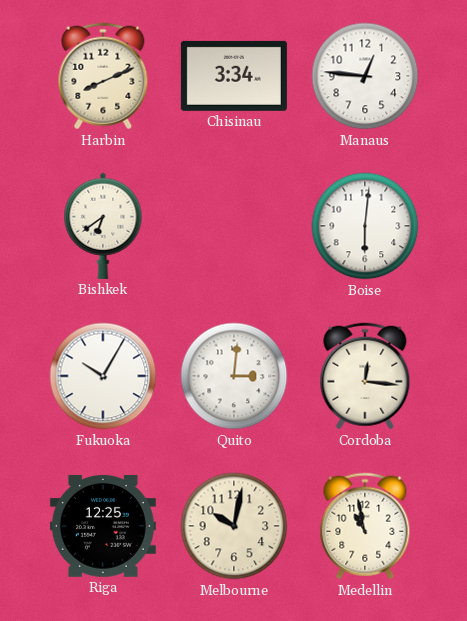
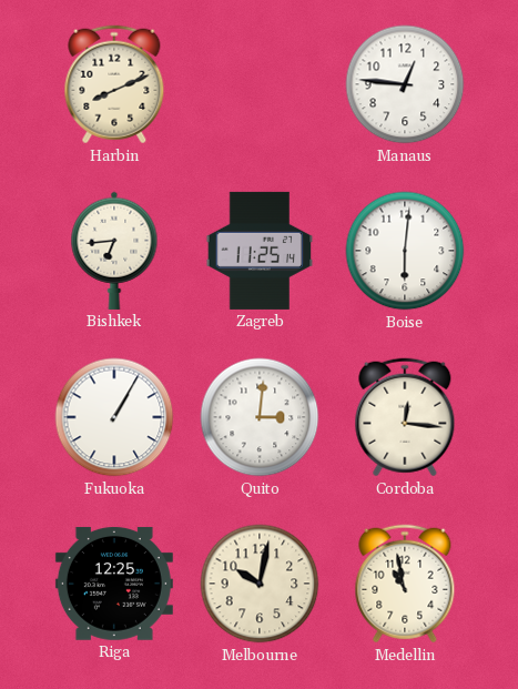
Chisinau: 3:34 -> none (234, 76)
Bishkek: 6:39 -> 6:44 (114, 251)
Zagreb: none -> 11:25 (260, 251)
Fukuoka: 10:05 -> 1:05 (114, 417)
